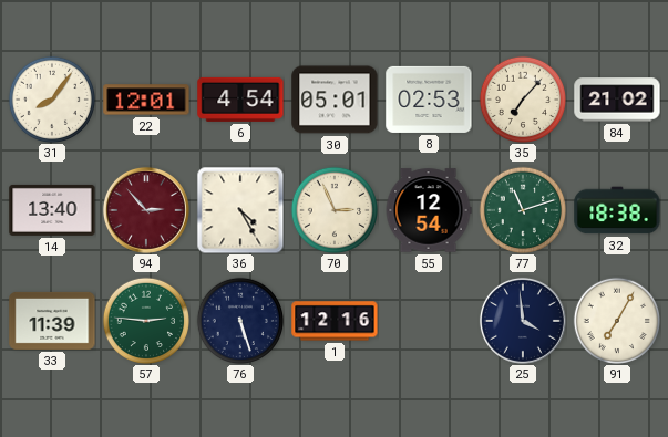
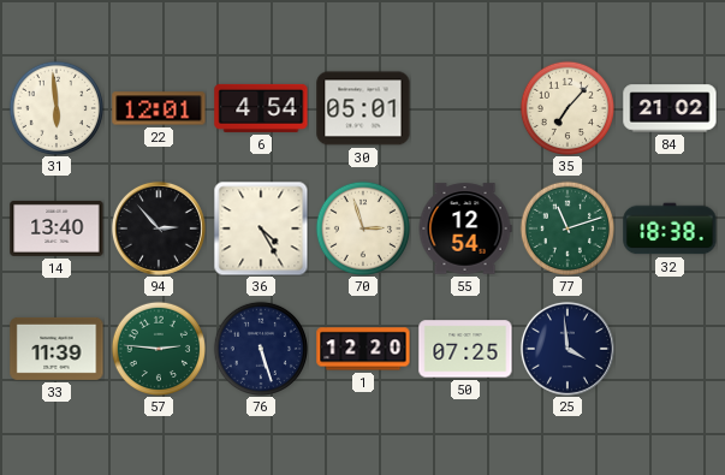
31: 8:06 -> 5:59 (55, 107)
8: 02:53 -> none (429, 100)
94 dial: burgundy -> black (159, 228)
70: 2:56 -> 2:57 (362, 227)
1: 12:16 -> 12:20 (363, 349)
50: none -> 07:25 (465, 349)
91: 7:05 -> none (616, 320)
